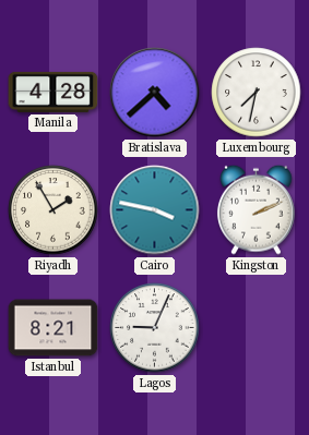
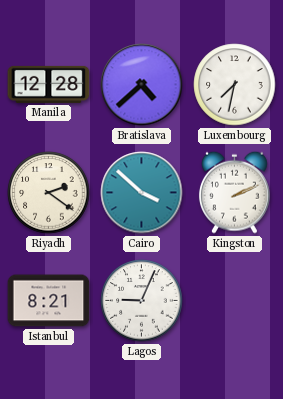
Manila: 4:28 -> 12:28 (49, 84)
Riyadh: 1:55 -> 2:21 (49, 193)
Cairo: 3:47 -> 3:52 (142, 193)
